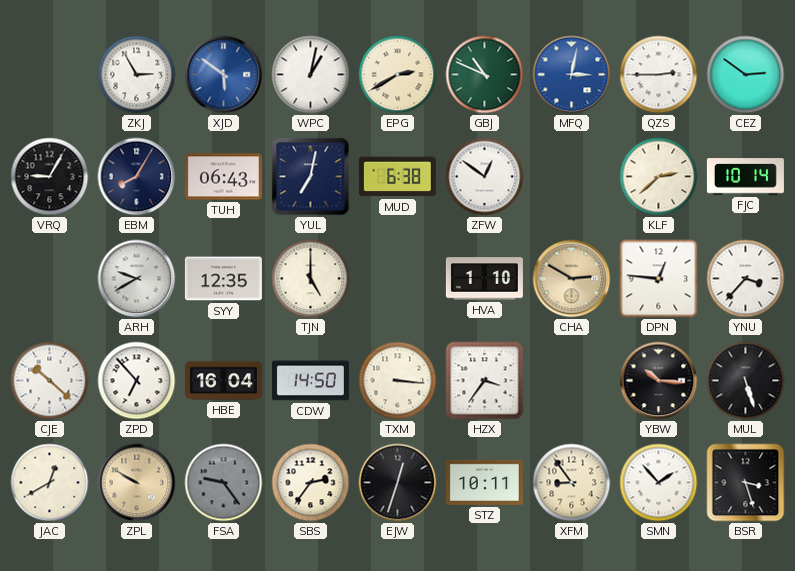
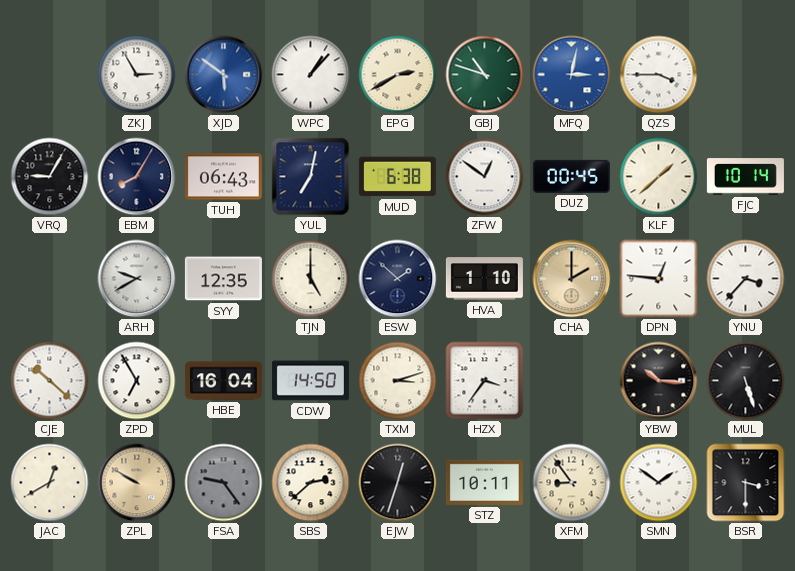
WPC: 1:02 -> 1:07 (311, 75)
GBJ: 10:49 -> 10:48 (485, 75)
QZS: 2:45 -> 3:45 (659, 75)
CEZ: 2:51 -> none (746, 75)
DUZ: none -> 00:45 (571, 176)
KLF: 2:38 -> 1:38 (659, 177)
ESW: none -> 1:52 (398, 279)
CHA: 2:50 -> 2:00 (572, 279)
ZPD: 6:53 -> 6:55 (137, 381)
TXM: 3:16 -> 3:12 (398, 381)
SBS: 2:36 -> 2:38 (311, 483)
SMN: 1:53 -> 1:51 (659, 483)
BSR: 3:27 -> 3:30 (746, 483)
